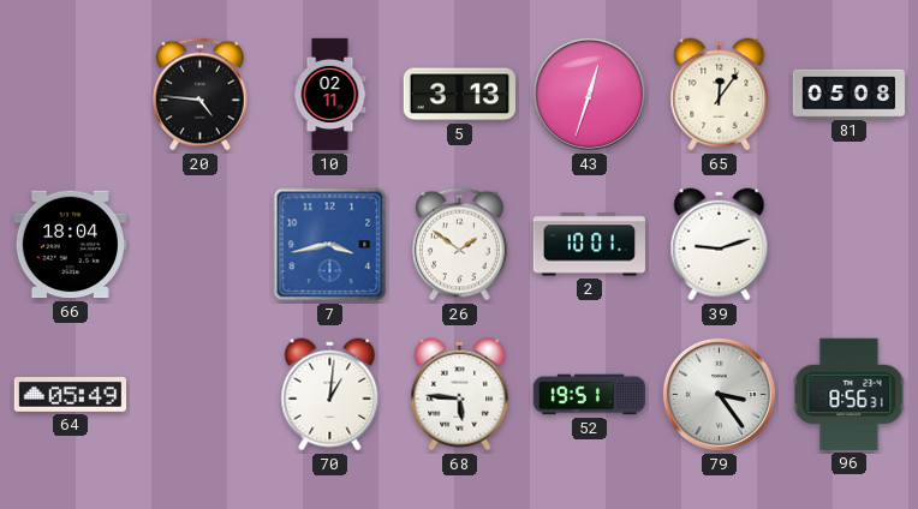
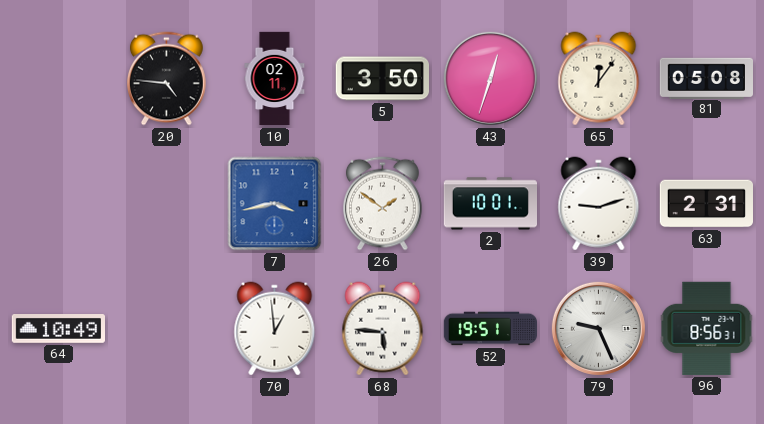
5: 3:13 -> 3:50 (382, 79)
66: 18:04 -> none (70, 245)
63: none -> 2:31 (706, 204)
64: 05:49 -> 10:49 (58, 329)
70: 1:01 -> 12:59 (275, 329)
79: 3:24 -> 9:26 (598, 328)
